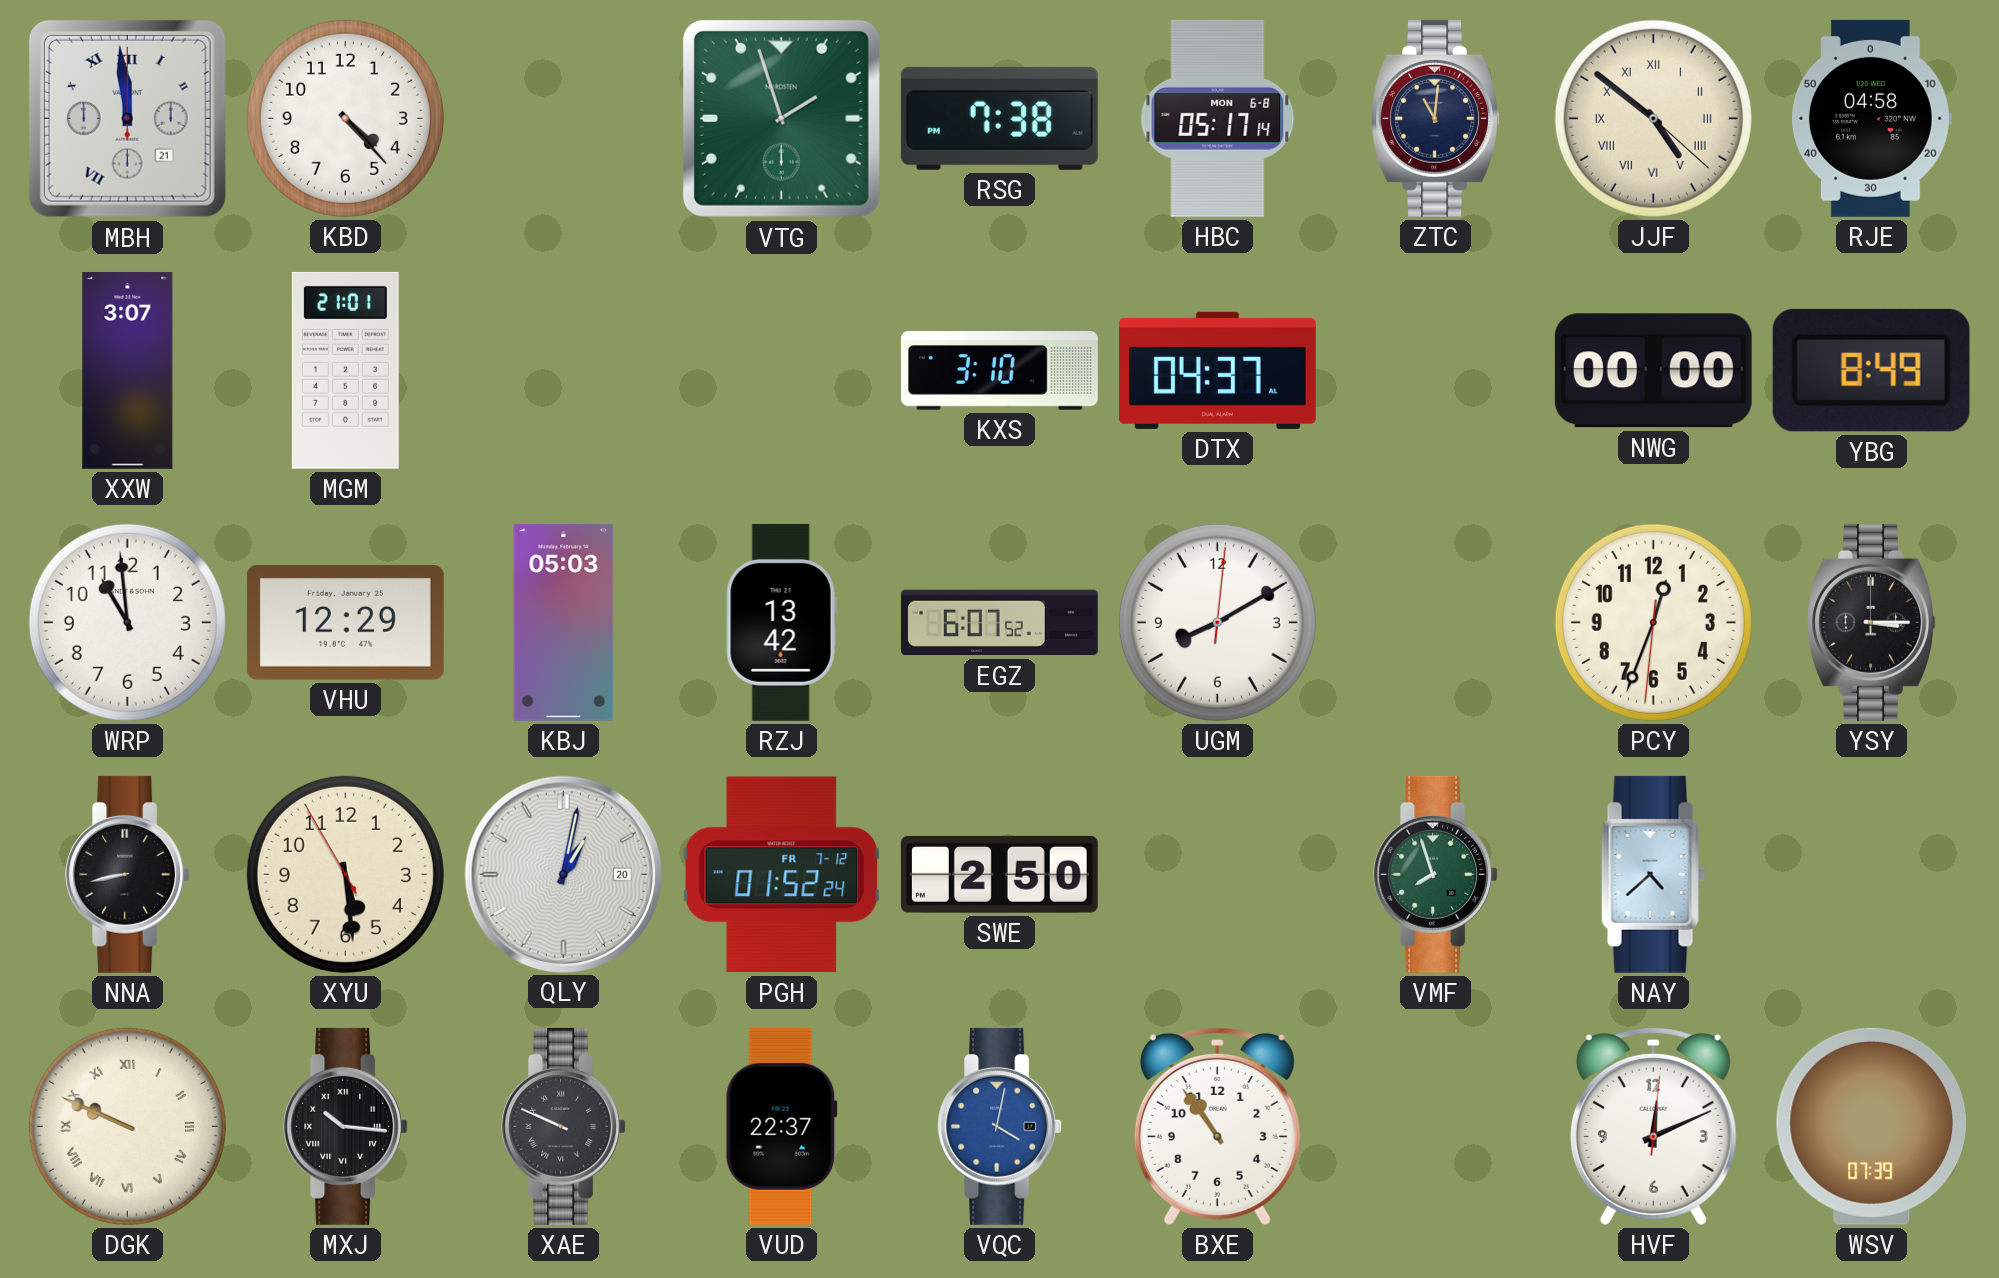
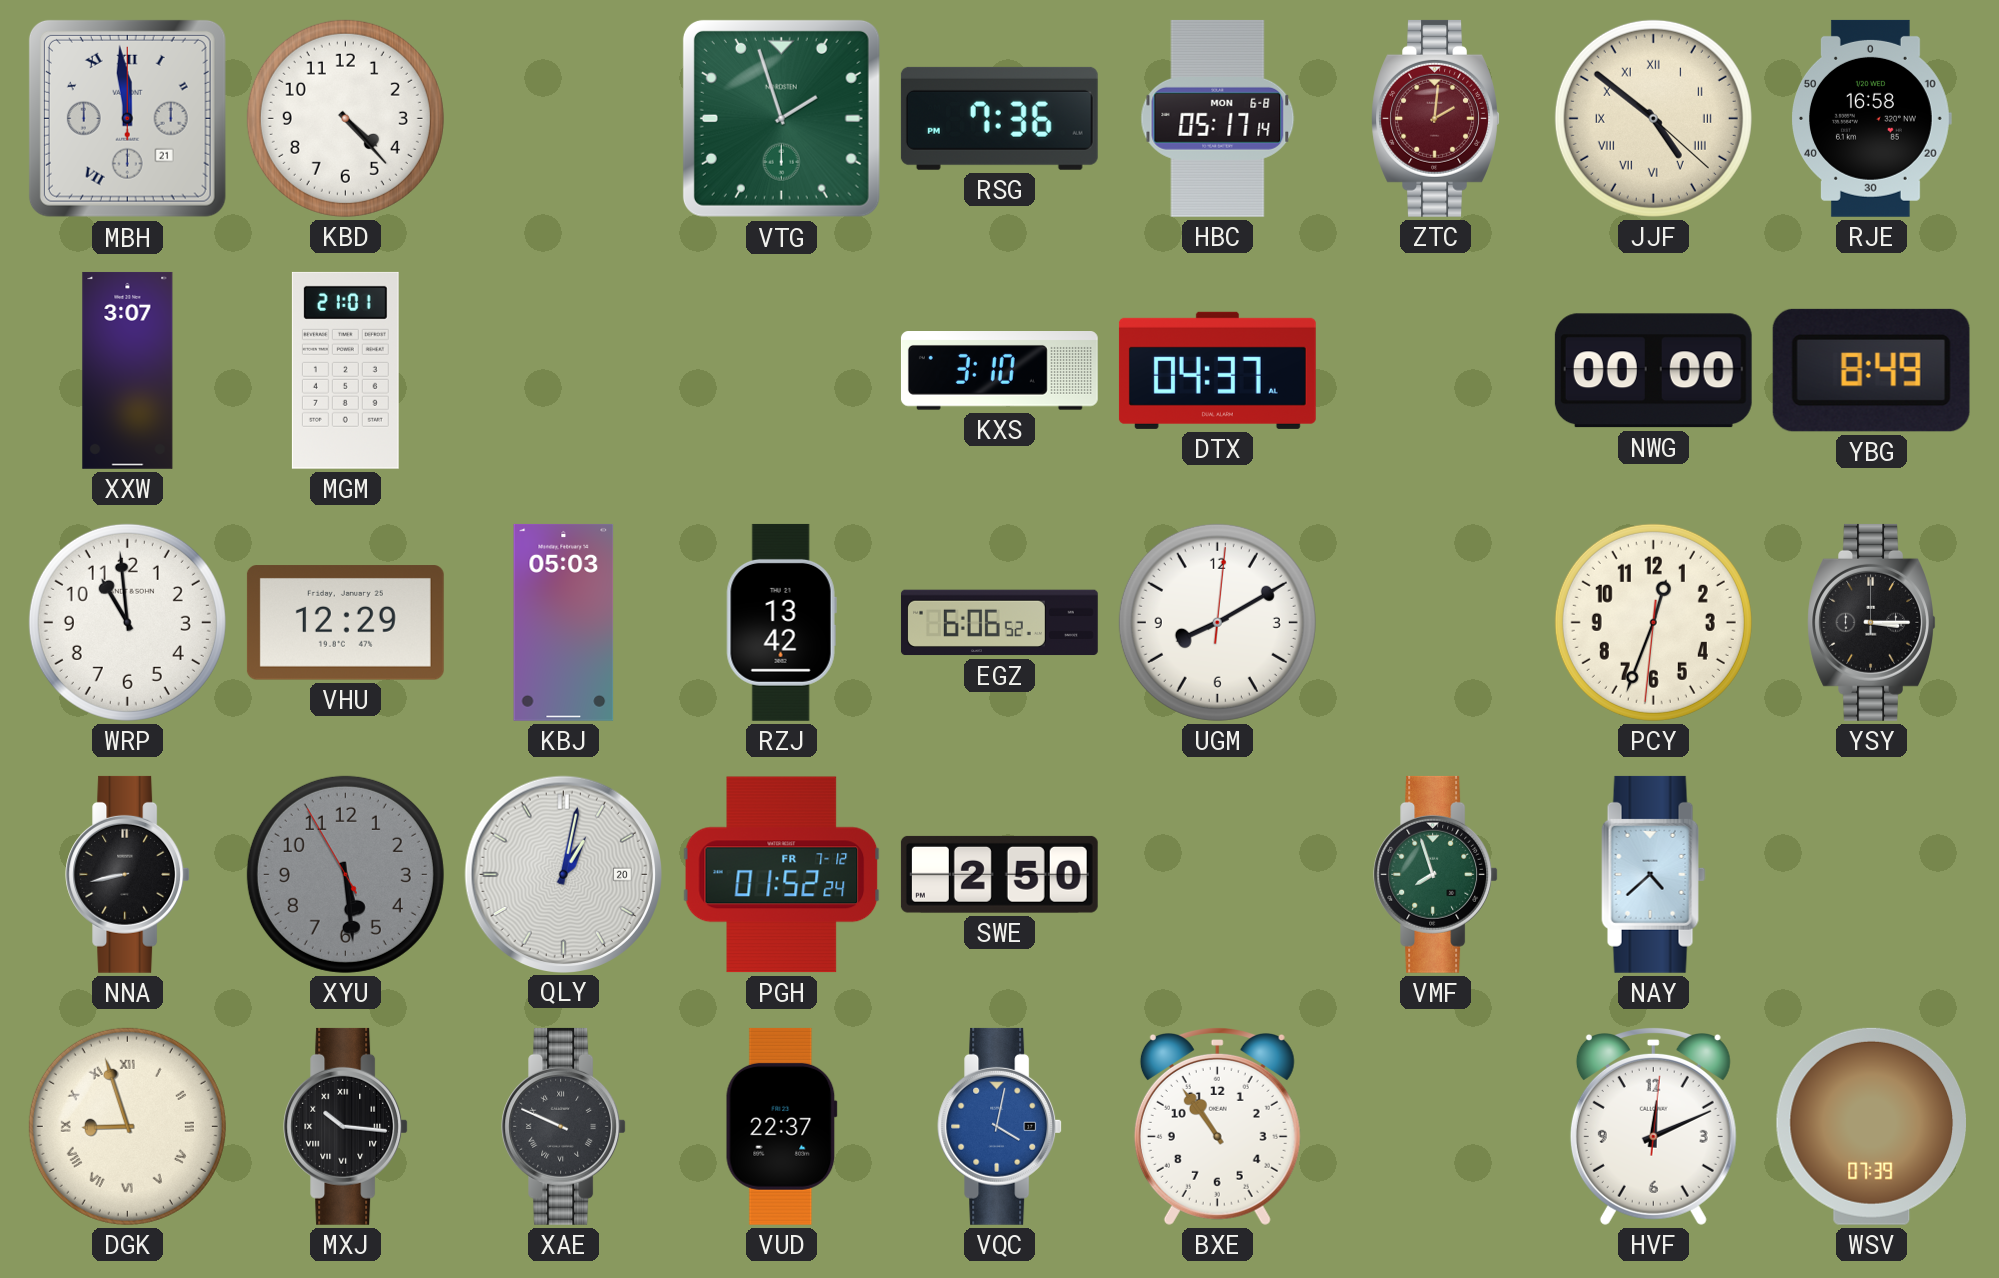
RSG: 7:38 -> 7:36 (999, 118)
ZTC: 11:01 -> 2:01 (1436, 118)
ZTC dial: navy -> burgundy (1436, 118)
RJE: 04:58 -> 16:58 (1872, 118)
EGZ: 6:07 -> 6:06 (999, 623)
XYU dial: cream -> grey (345, 874)
DGK: 9:49 -> 8:57 (127, 1126)
